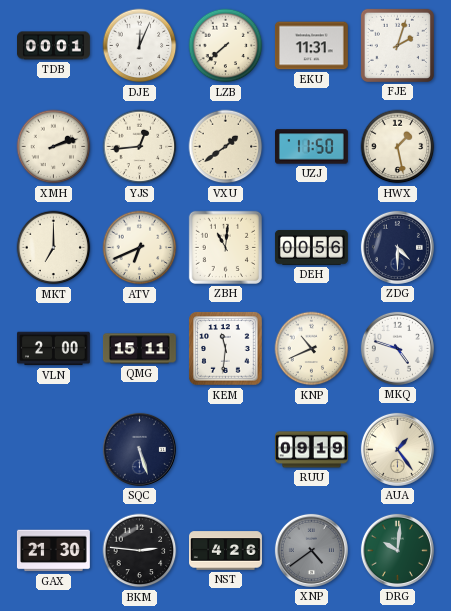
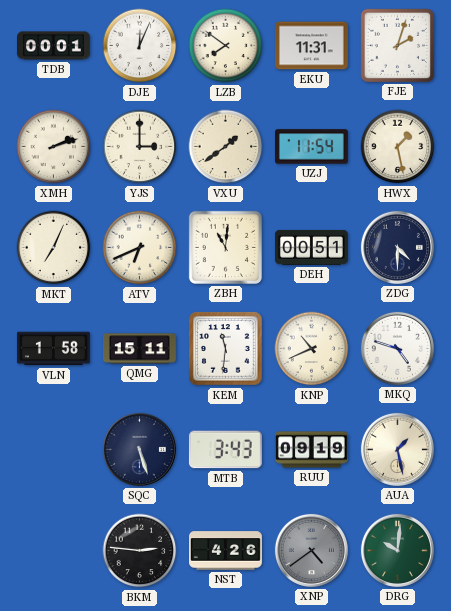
LZB: 7:38 -> 7:51 (226, 46)
YJS: 12:44 -> 3:00 (140, 147)
UZJ: 11:50 -> 11:54 (312, 147)
MKT: 7:00 -> 7:04 (54, 248)
DEH: 00:56 -> 00:51 (312, 247)
VLN: 2:00 -> 1:58 (53, 349)
MTB: none -> 3:43 (225, 450)
AUA: 1:24 -> 1:28 (397, 449)
GAX: 21:30 -> none (53, 551)
